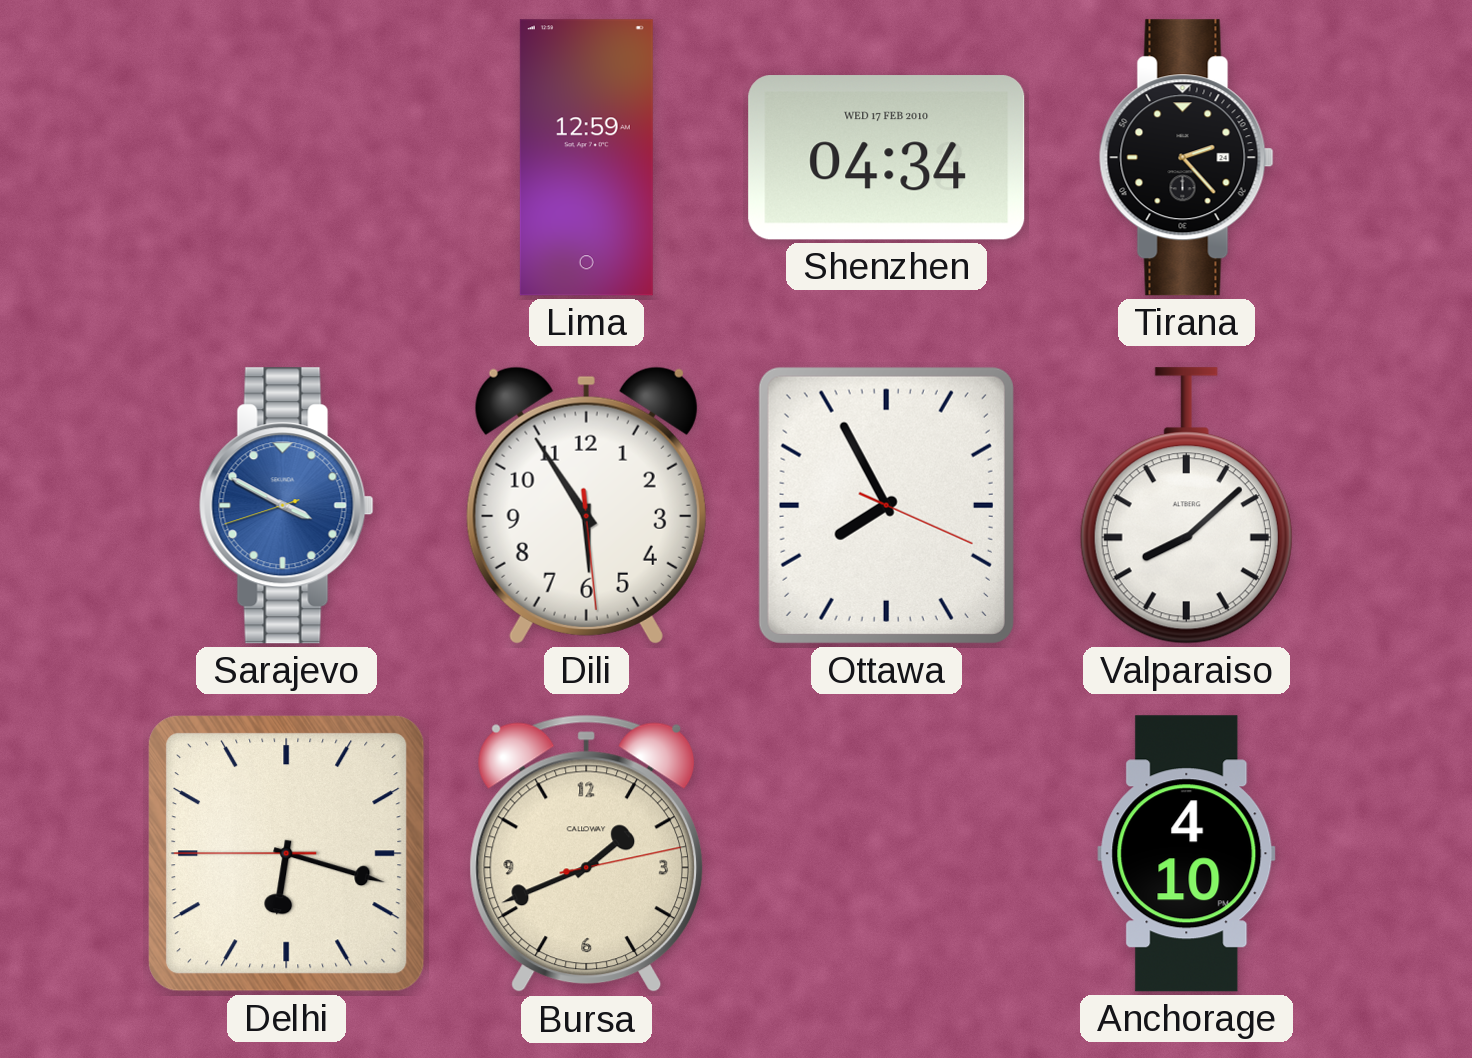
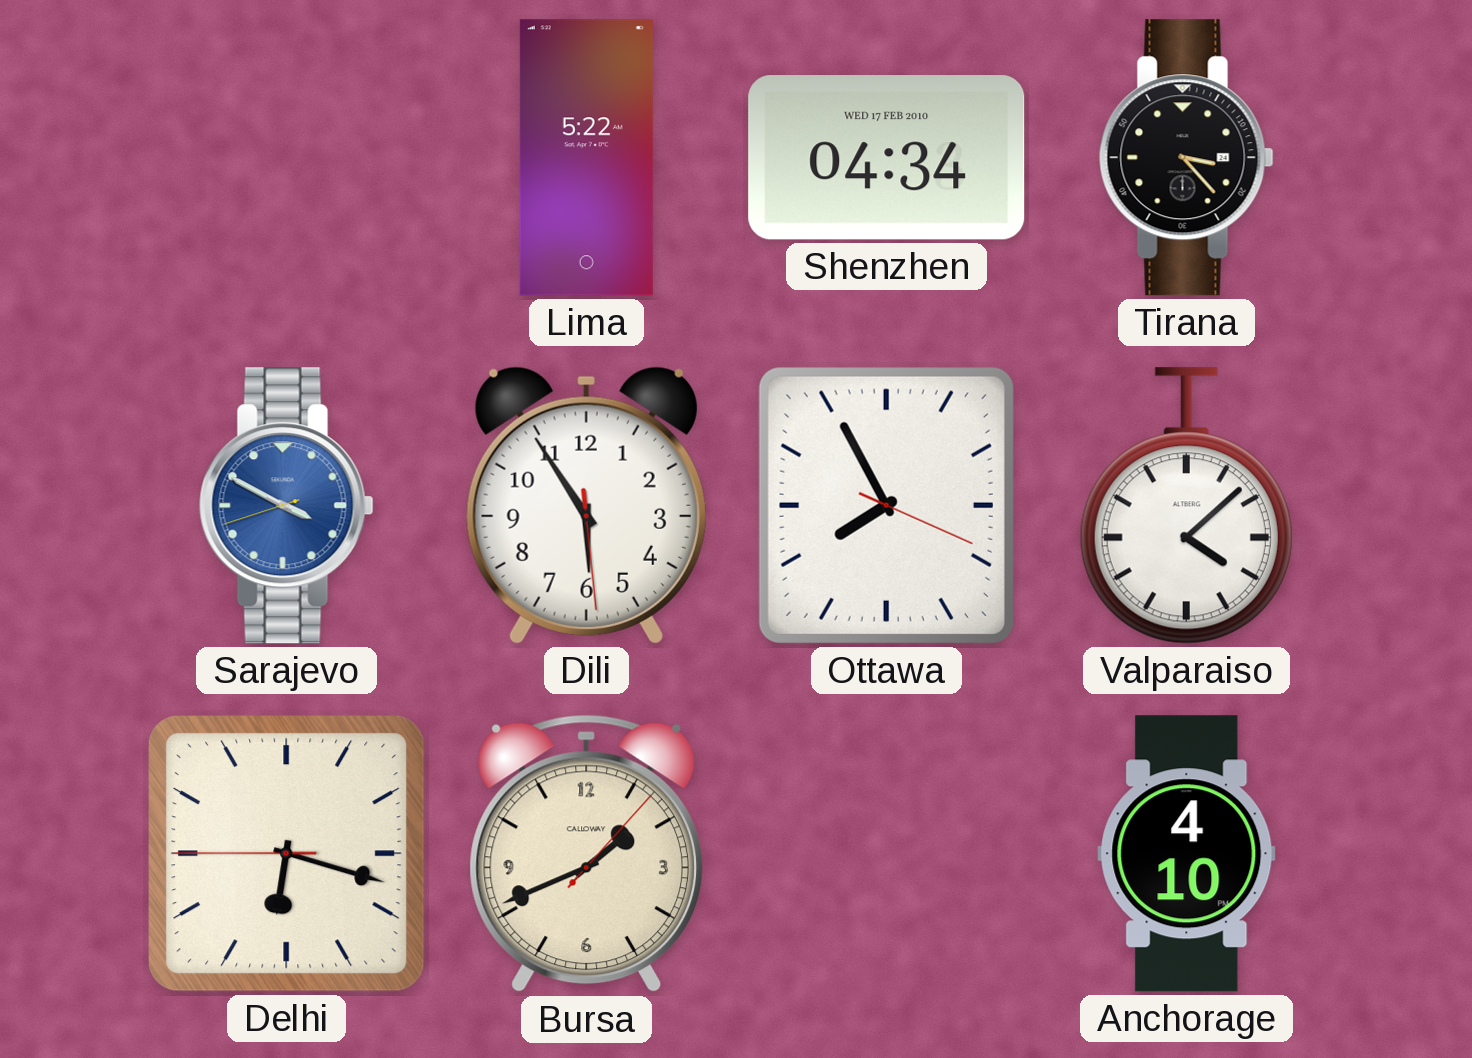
Lima: 12:59 -> 5:22 (586, 158)
Tirana: 2:23 -> 3:23 (1186, 158)
Valparaiso: 8:08 -> 4:08 (1186, 506)
Bursa: 1:41:13 -> 1:41:07 (586, 854)
